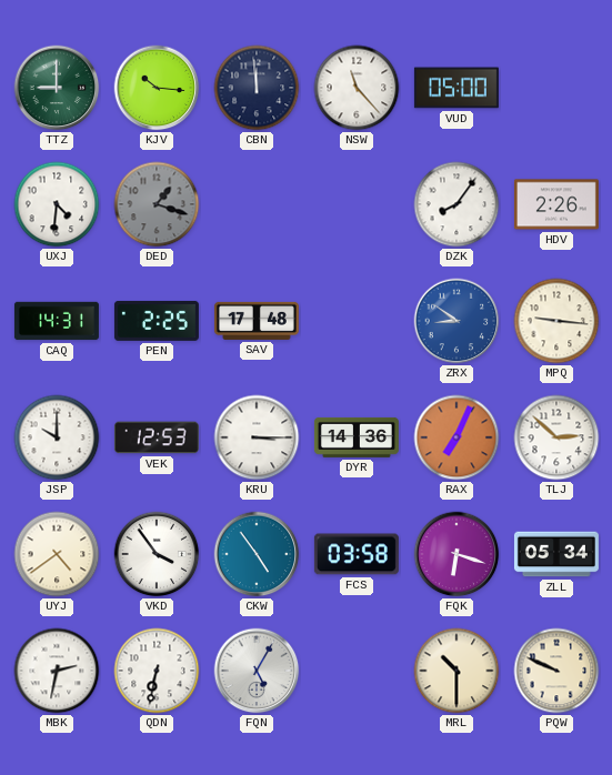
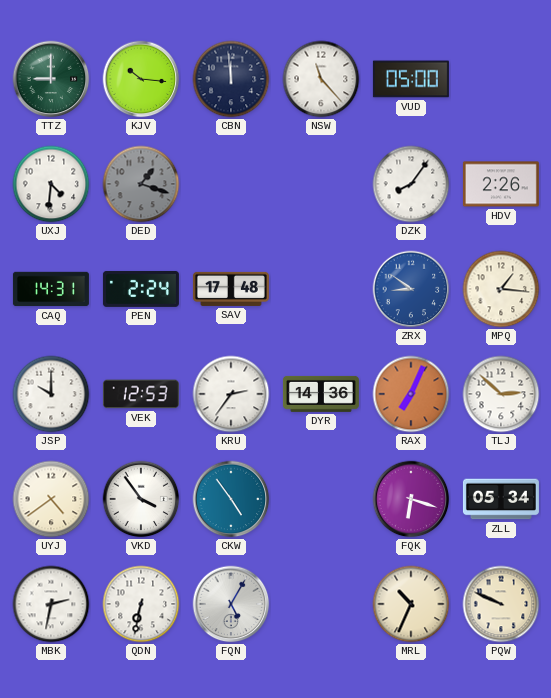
PEN: 2:25 -> 2:24 (141, 289)
MPQ: 9:16 -> 1:16 (501, 289)
KRU: 3:15 -> 2:36 (231, 394)
FCS: 03:58 -> none (357, 554)
MRL: 10:30 -> 10:34 (411, 604)
